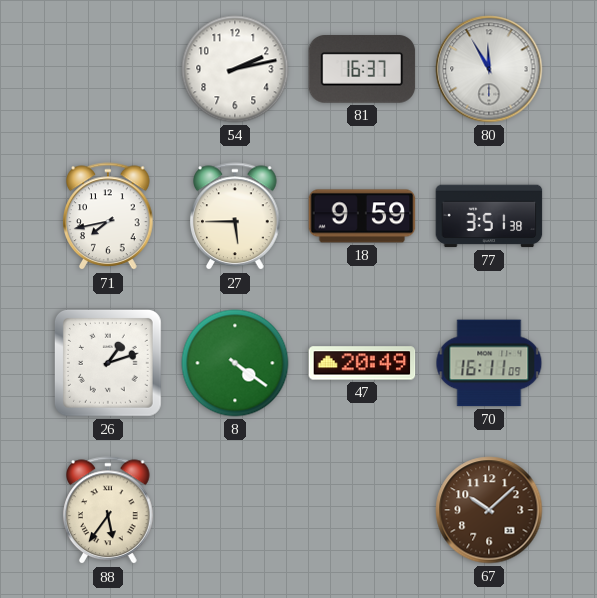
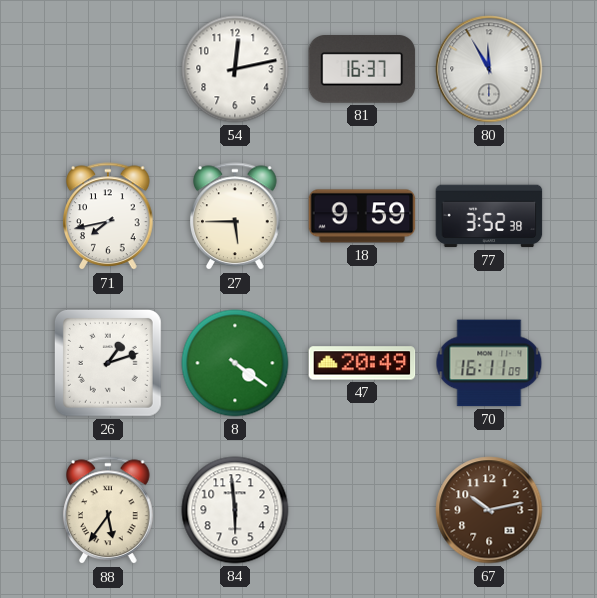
54: 2:13 -> 12:13 (235, 69)
77: 3:51 -> 3:52 (489, 216)
84: none -> 5:59 (235, 510)
67: 10:08 -> 10:13 (489, 510)
